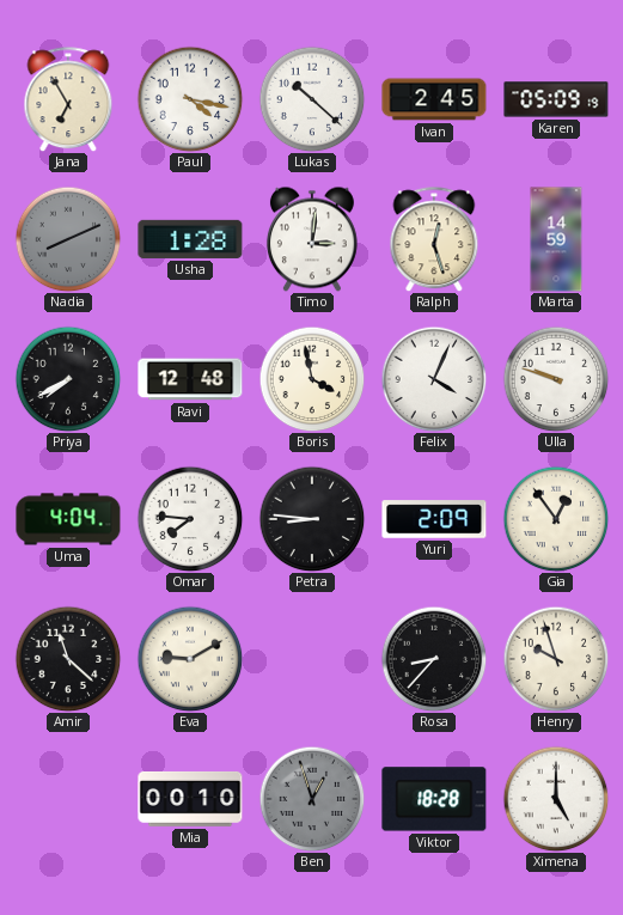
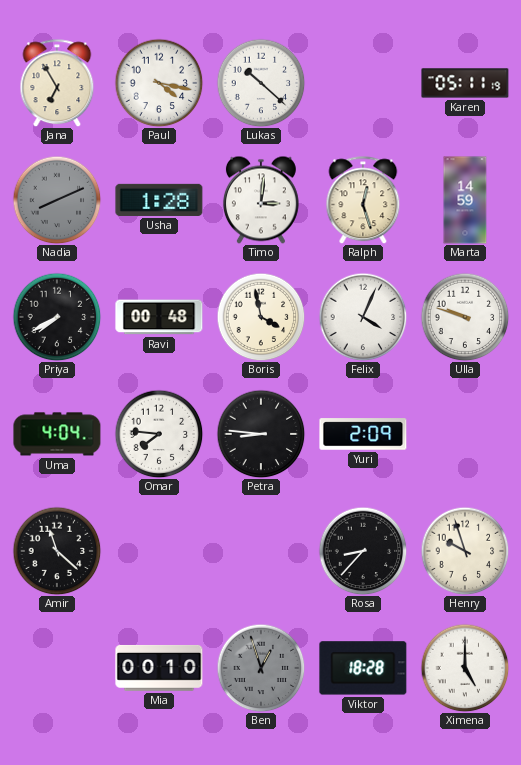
Ivan: 2:45 -> none (434, 99)
Karen: 05:09 -> 05:11 (465, 83)
Ravi: 12:48 -> 00:48 (159, 317)
Gia: 12:54 -> none (556, 519)
Eva: 9:10 -> none (190, 659)
